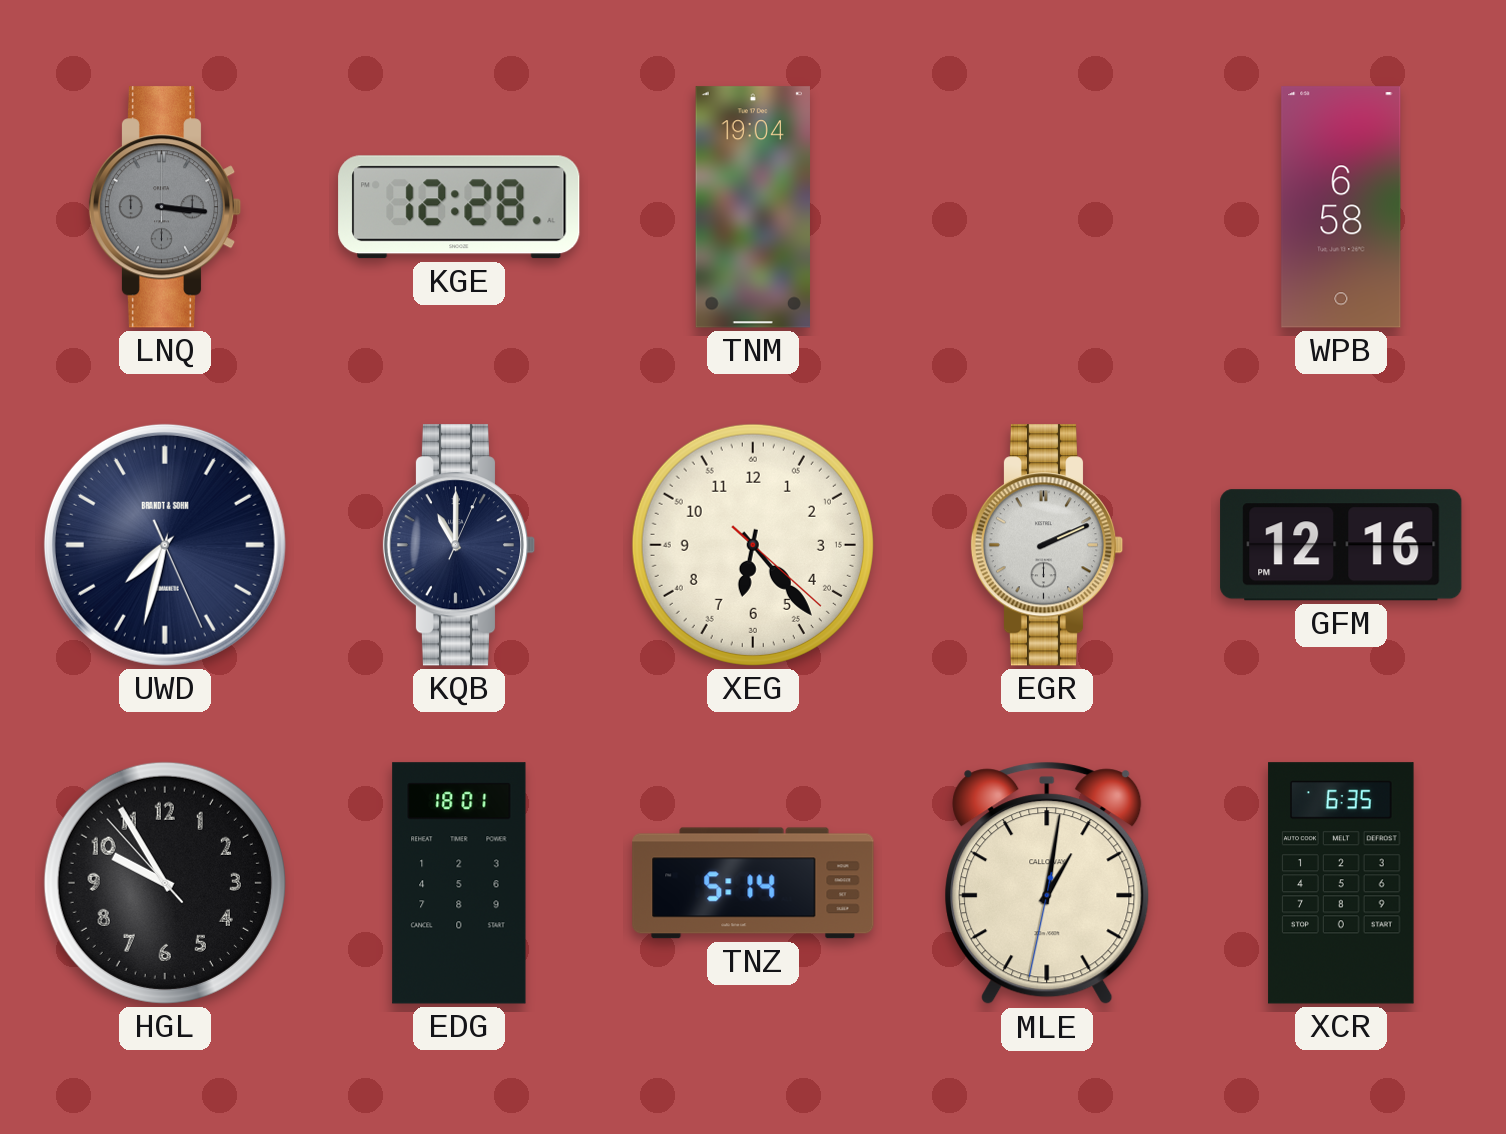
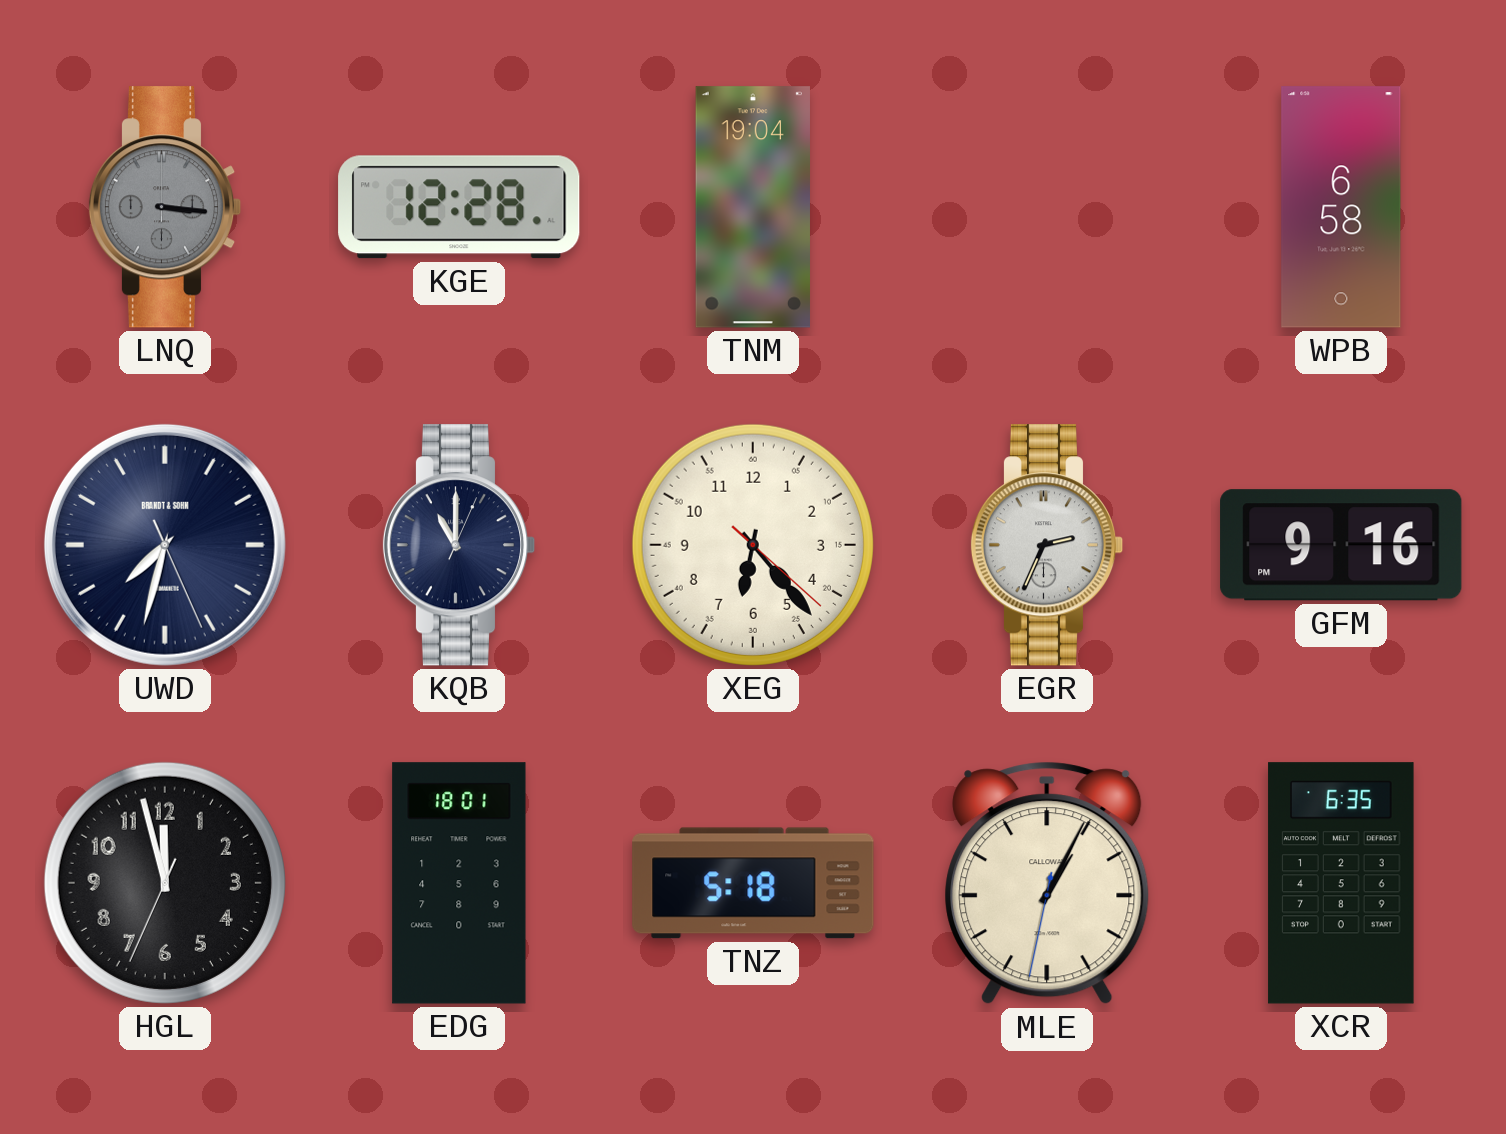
EGR: 2:11 -> 2:34 (1047, 545)
GFM: 12:16 -> 9:16 (1341, 545)
HGL: 9:54 -> 11:57 (165, 883)
TNZ: 5:14 -> 5:18 (753, 883)
MLE: 1:01 -> 1:04 (1047, 883)
